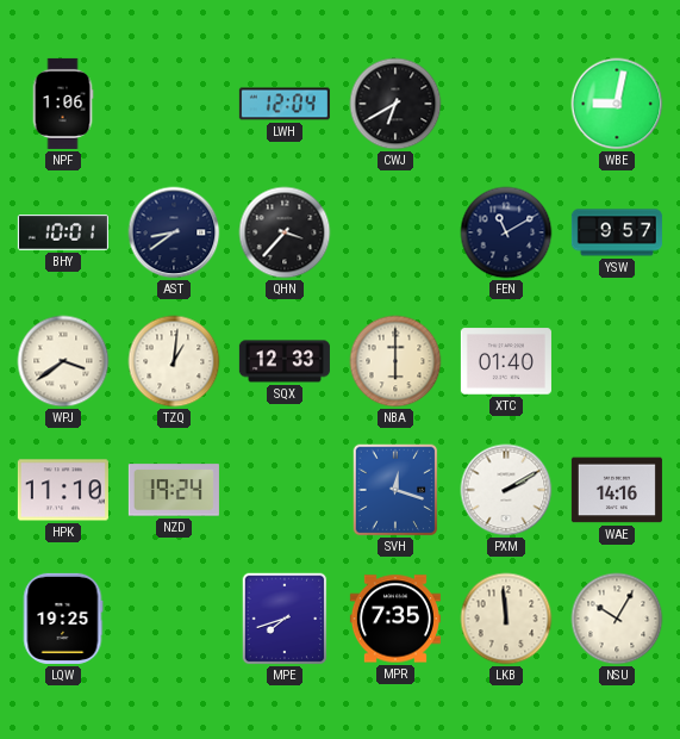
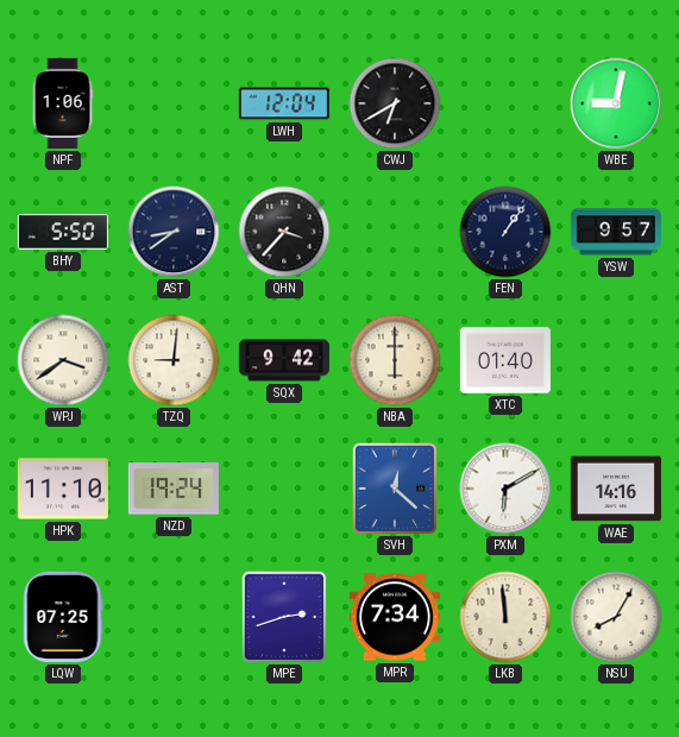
BHY: 10:01 -> 5:50 (63, 232)
FEN: 11:10 -> 1:06 (505, 232)
TZQ: 1:01 -> 9:01 (174, 360)
SQX: 12:33 -> 9:42 (284, 360)
SVH: 12:18 -> 12:22 (395, 489)
PXM: 2:10 -> 6:10 (505, 489)
LQW: 19:25 -> 07:25 (63, 617)
MPE: 7:42 -> 2:42 (284, 617)
MPR: 7:35 -> 7:34 (395, 617)
NSU: 10:05 -> 8:05 (616, 617)
